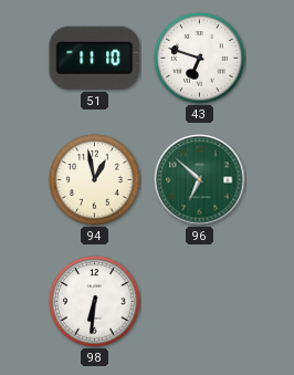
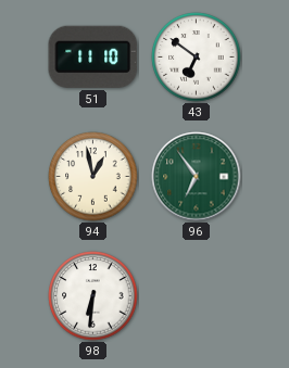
43: 6:48 -> 6:51 (197, 58)
96: 6:52 -> 6:54 (197, 177)
